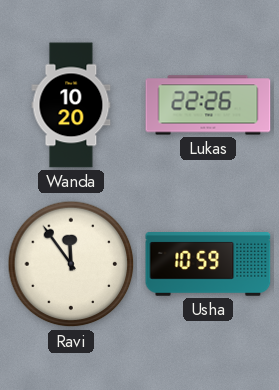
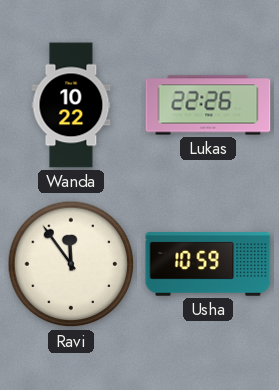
Wanda: 10:20 -> 10:22 (71, 105)
